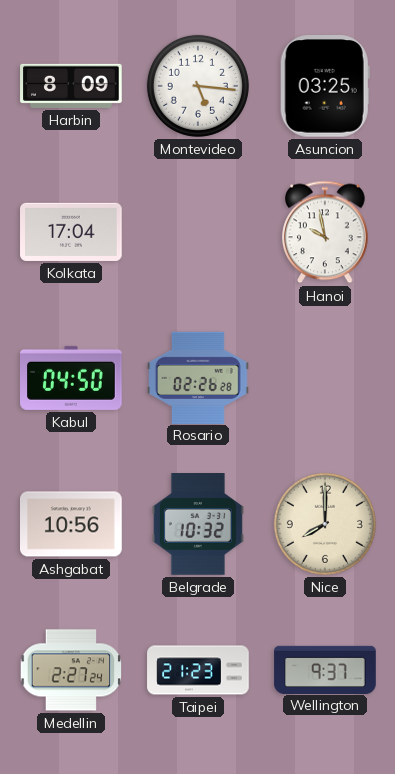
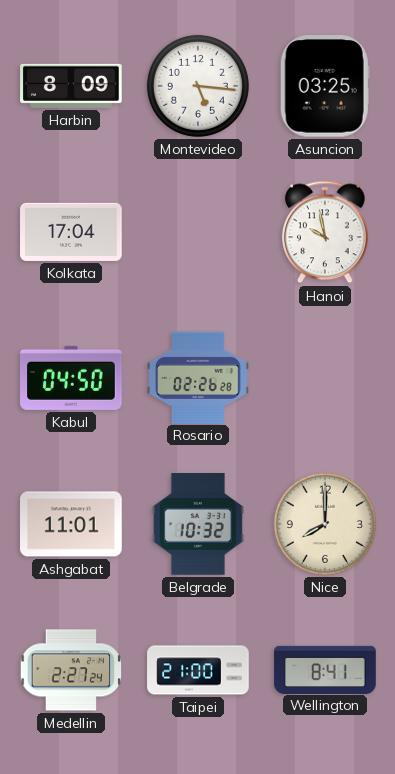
Ashgabat: 10:56 -> 11:01 (71, 524)
Taipei: 21:23 -> 21:00 (198, 670)
Wellington: 9:37 -> 8:41 (325, 669)
